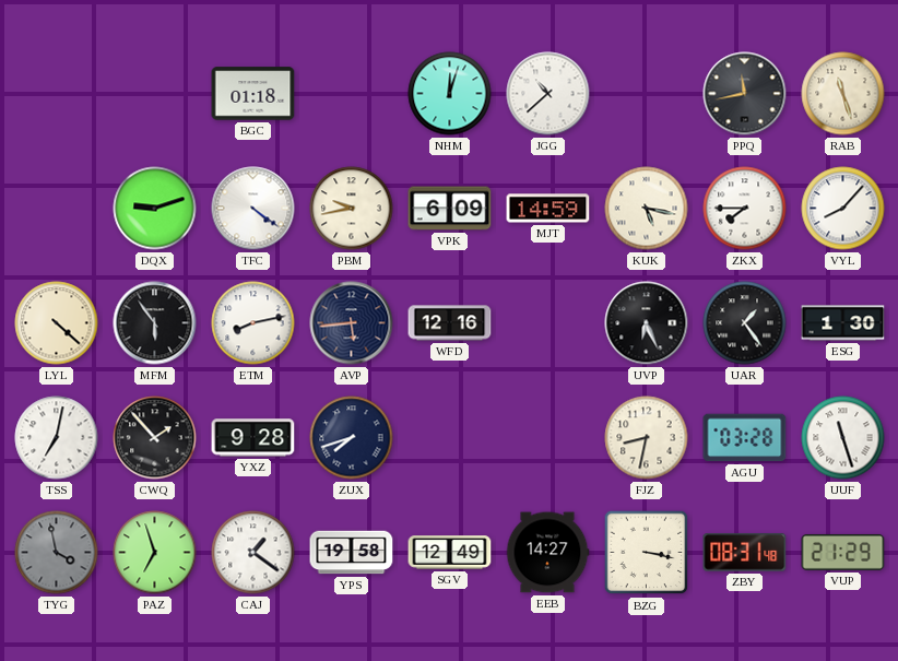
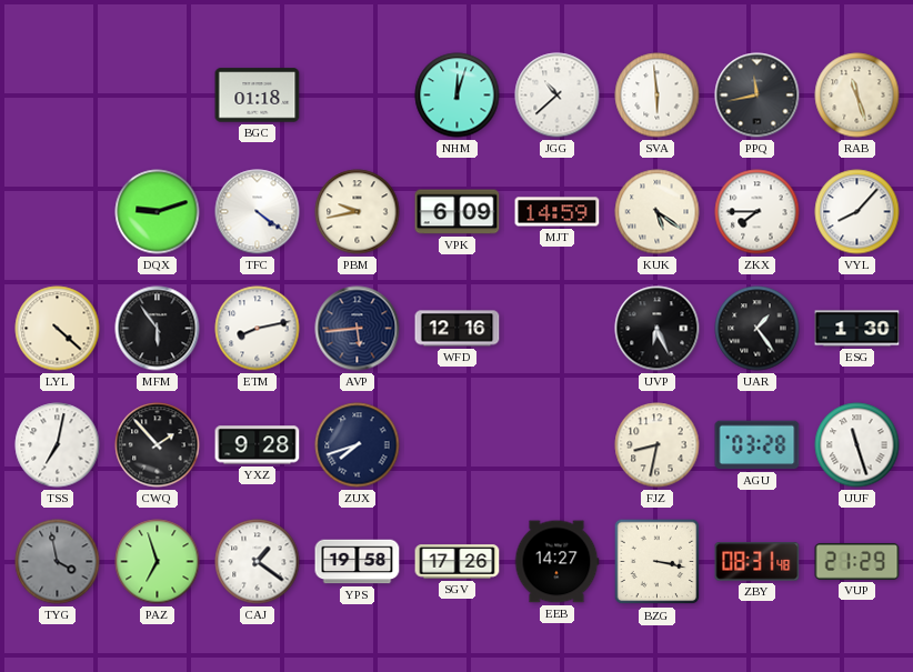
SVA: none -> 5:59 (658, 96)
KUK: 5:17 -> 5:21 (658, 212)
SGV: 12:49 -> 17:26 (458, 562)
